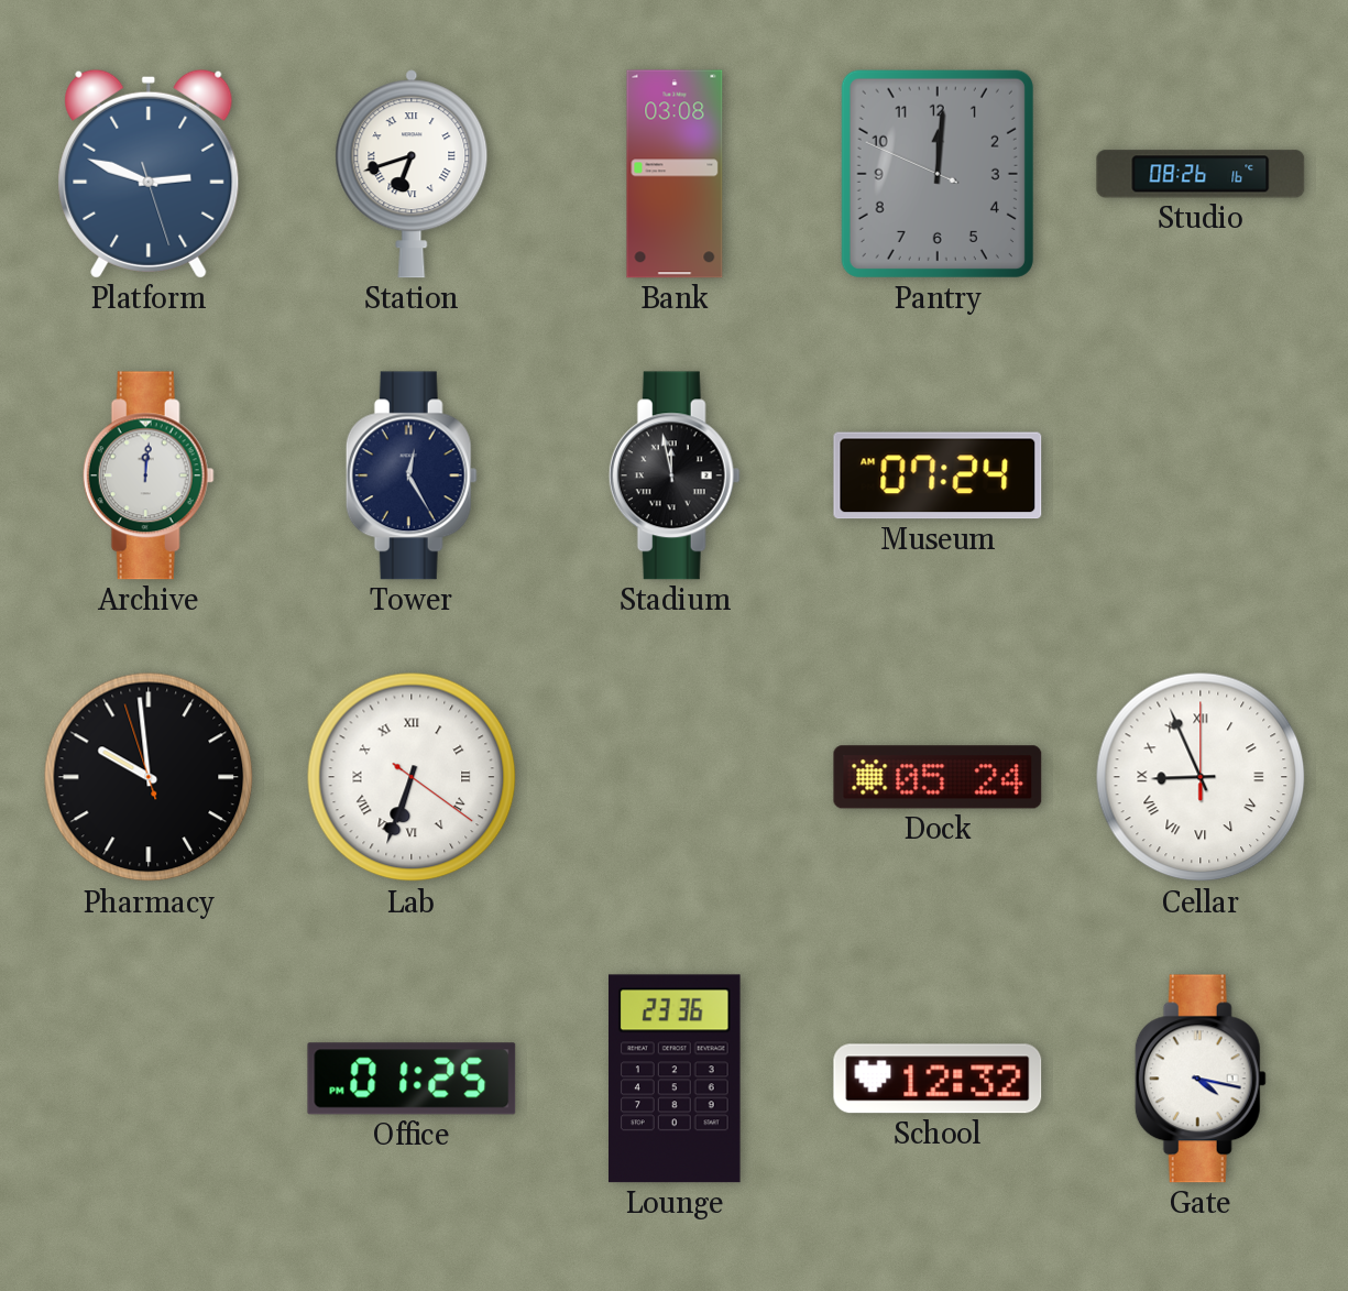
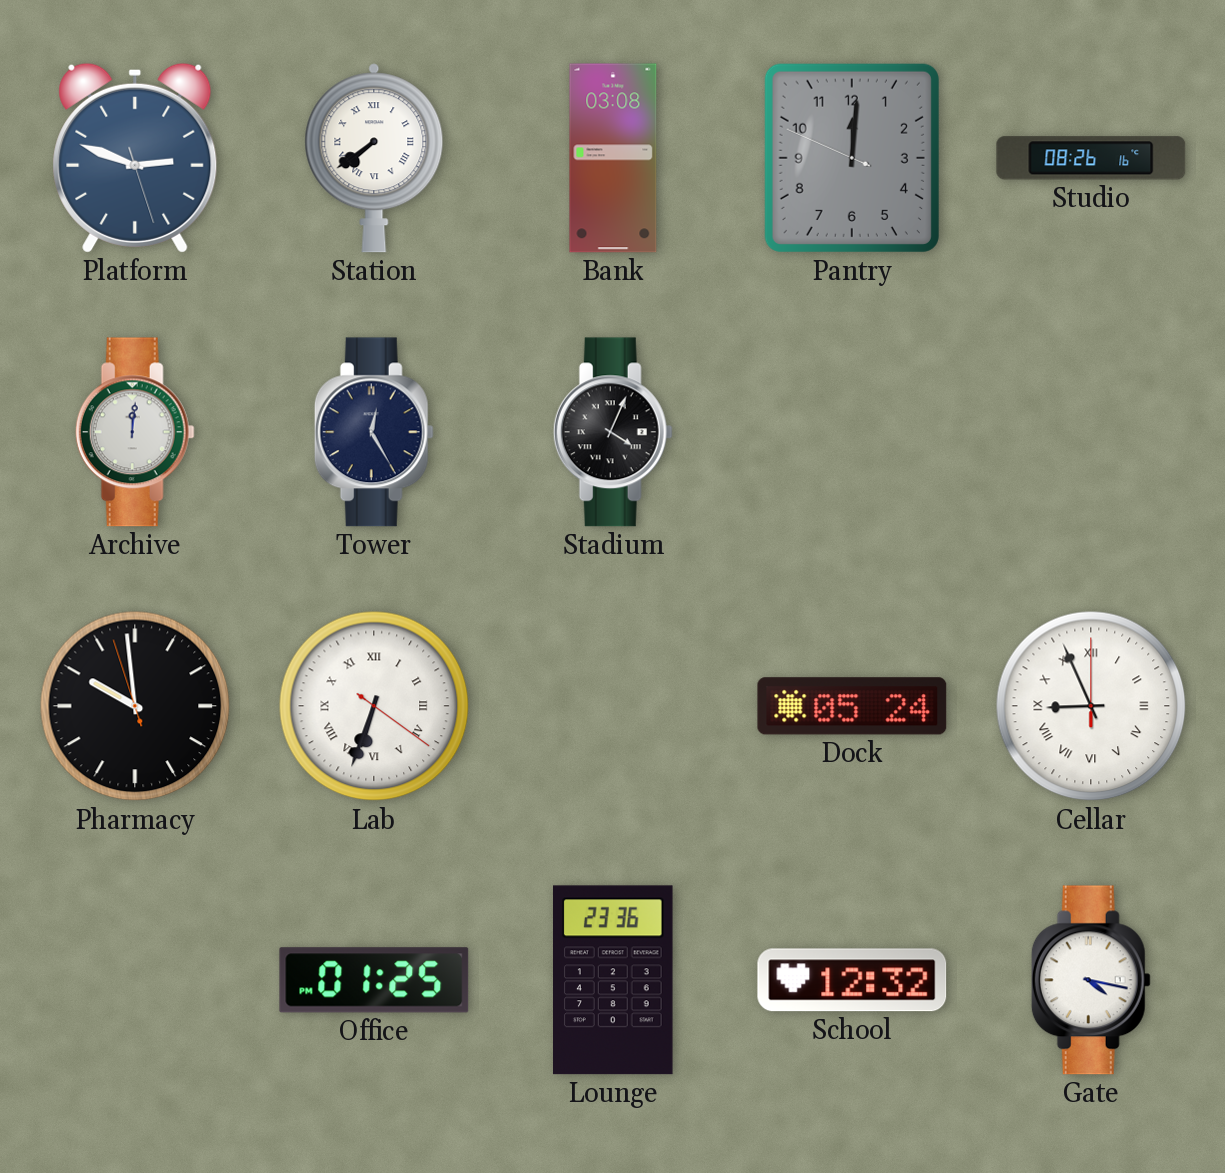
Station: 6:42 -> 7:39 (374, 158)
Stadium: 11:58 -> 4:04 (613, 432)
Museum: 07:24 -> none (938, 475)
